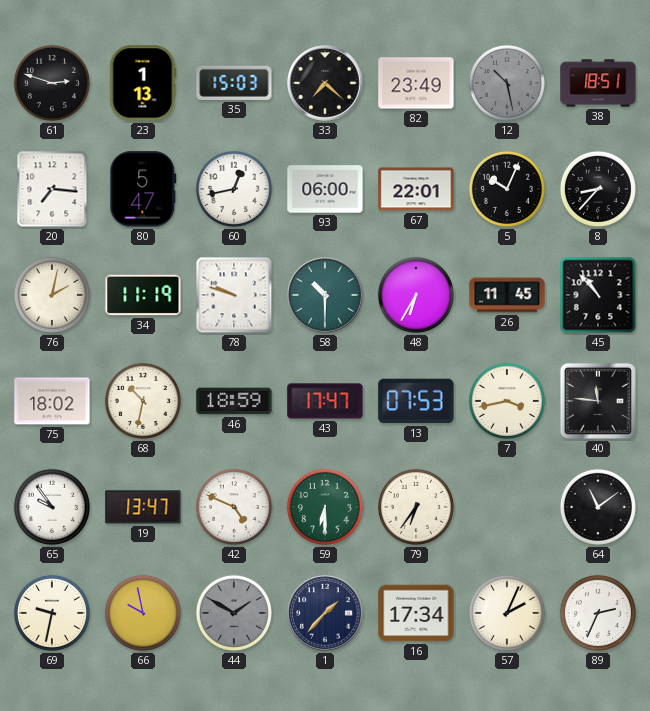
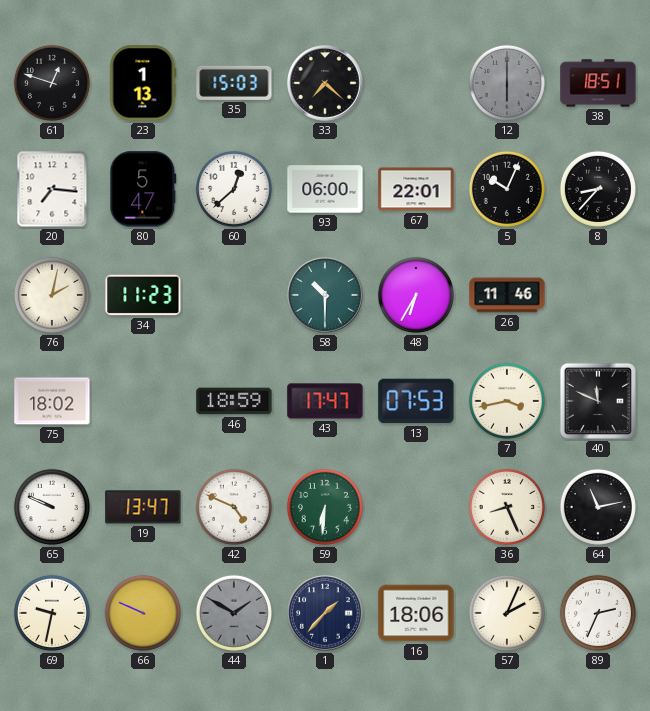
61: 2:48 -> 12:48 (52, 83)
82: 23:49 -> none (416, 83)
12: 10:28 -> 6:00 (507, 83)
60: 12:43 -> 12:38 (234, 189)
34: 11:19 -> 11:23 (143, 295)
78: 9:48 -> none (234, 295)
26: 11:45 -> 11:46 (507, 295)
45: 10:53 -> none (598, 295)
68: 10:32 -> none (143, 401)
40: 11:46 -> 11:49 (598, 401)
65: 9:54 -> 9:49 (52, 507)
59: 6:30 -> 6:31 (325, 507)
79: 6:36 -> none (416, 507)
36: none -> 8:26 (507, 507)
64: 11:09 -> 11:13 (598, 507)
66: 9:58 -> 9:49 (143, 613)
16: 17:34 -> 18:06 (416, 613)
